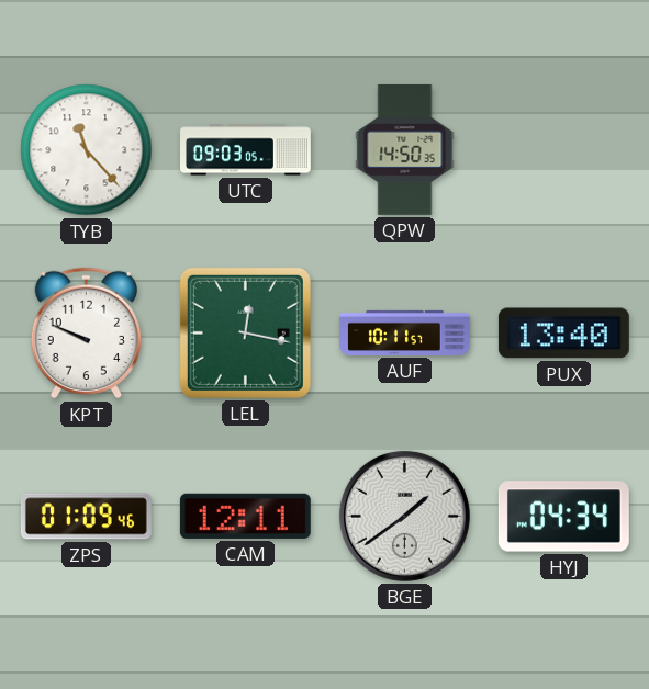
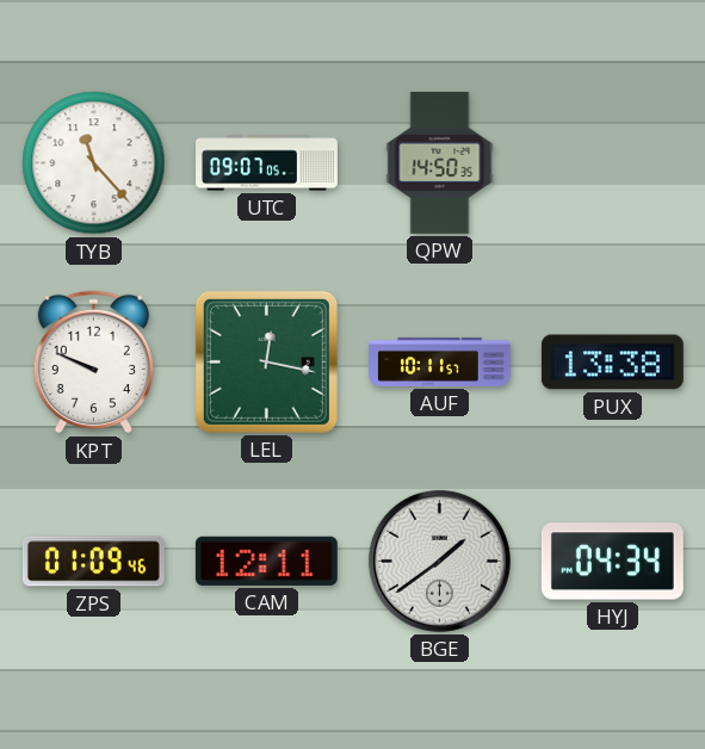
UTC: 09:03 -> 09:07 (267, 163)
PUX: 13:40 -> 13:38 (612, 363)
